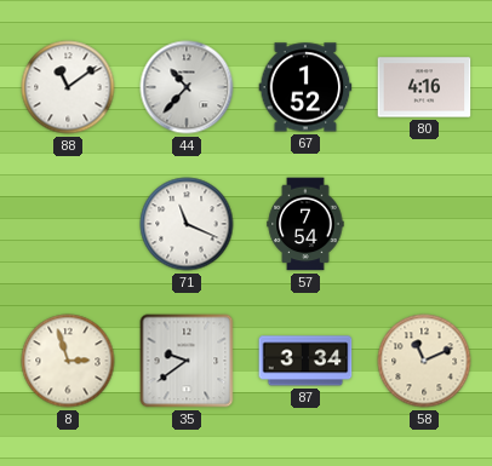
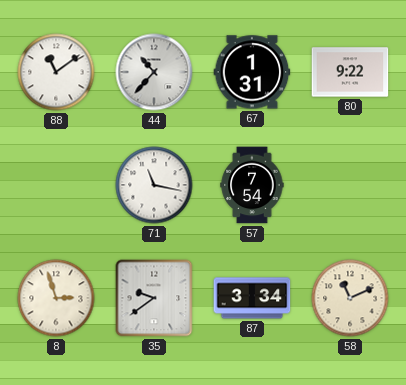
67: 1:52 -> 1:31 (252, 72)
80: 4:16 -> 9:22 (350, 72)
71: 11:19 -> 11:17 (154, 185)
